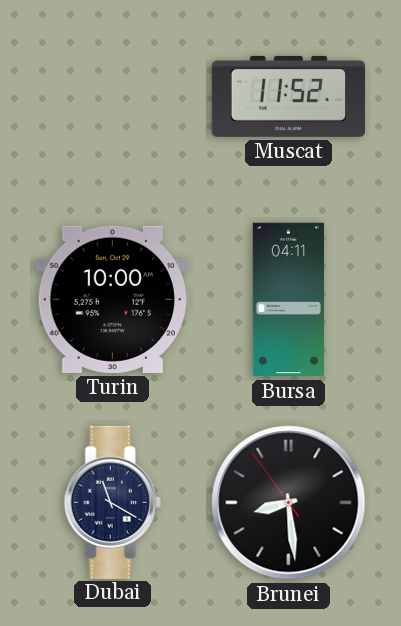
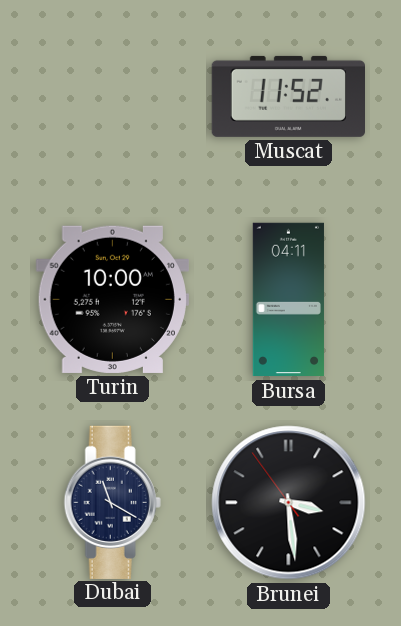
Brunei: 8:28 -> 3:28 (289, 503)
